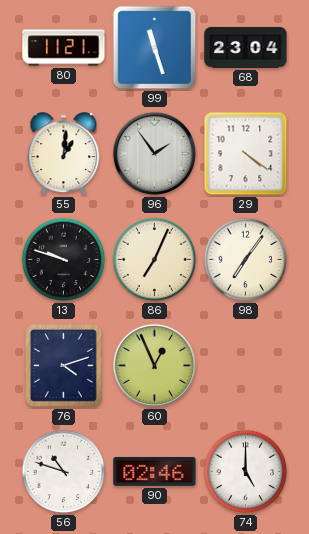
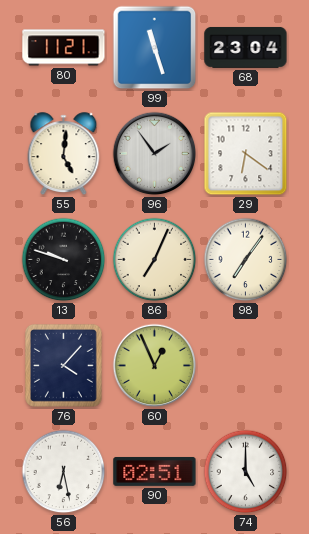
55: 1:01 -> 5:01 (64, 154)
29: 4:21 -> 6:21 (246, 154)
76: 4:12 -> 4:07 (63, 366)
56: 10:48 -> 6:28 (64, 472)
90: 02:46 -> 02:51 (155, 471)
